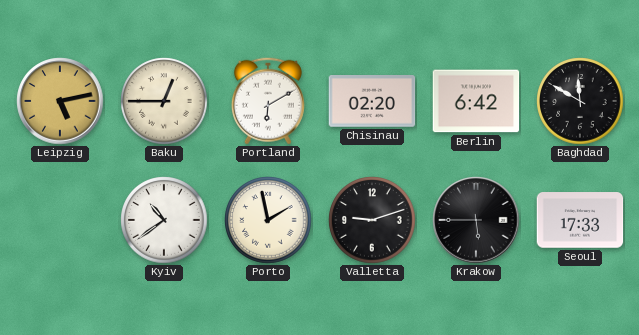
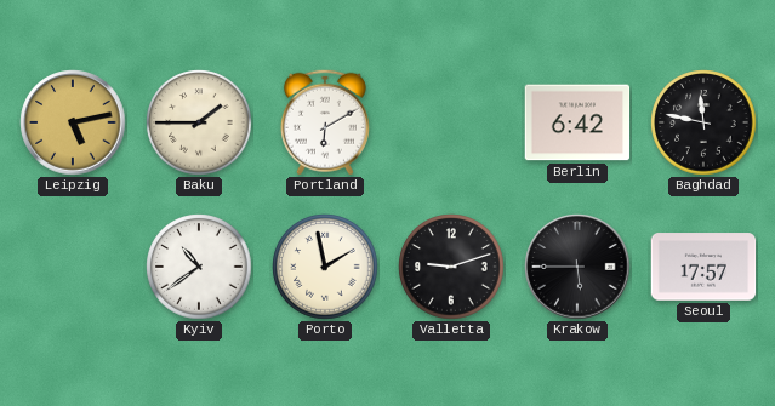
Baku: 12:45 -> 1:45 (199, 122)
Chisinau: 02:20 -> none (372, 102)
Baghdad: 11:50 -> 11:47 (703, 122)
Seoul: 17:33 -> 17:57 (703, 267)
